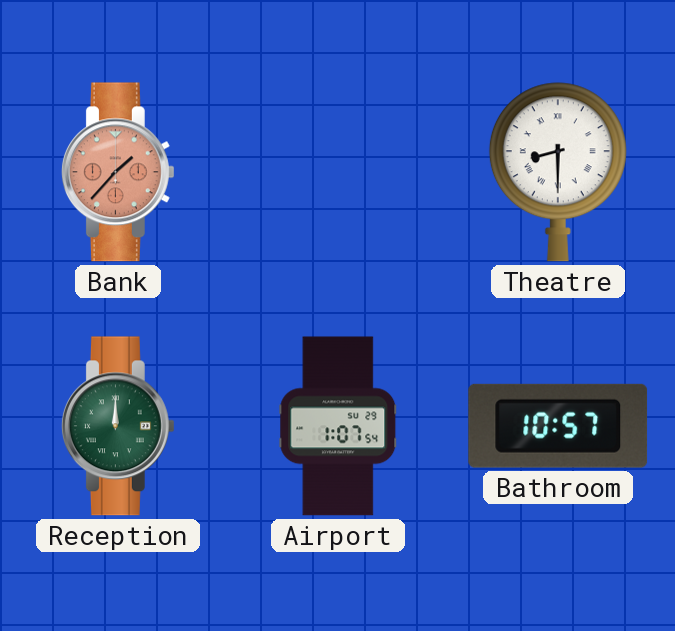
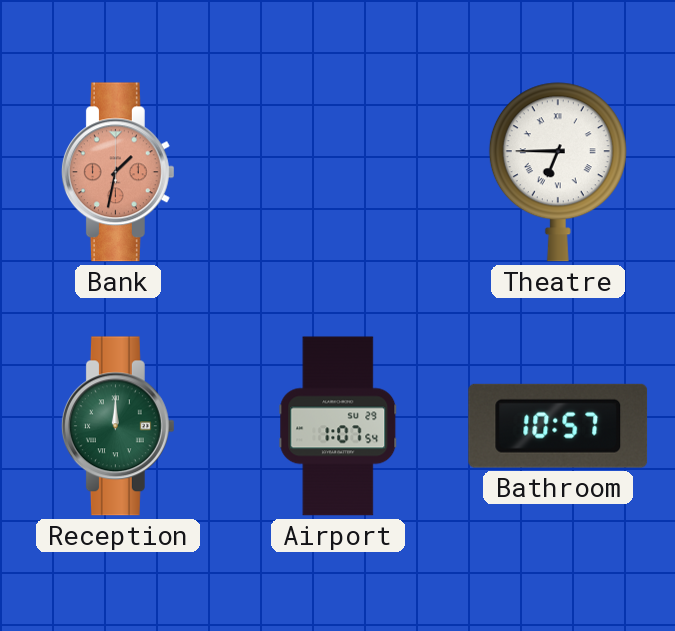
Bank: 1:37 -> 1:32 (118, 172)
Theatre: 8:30 -> 6:45 (558, 172)
